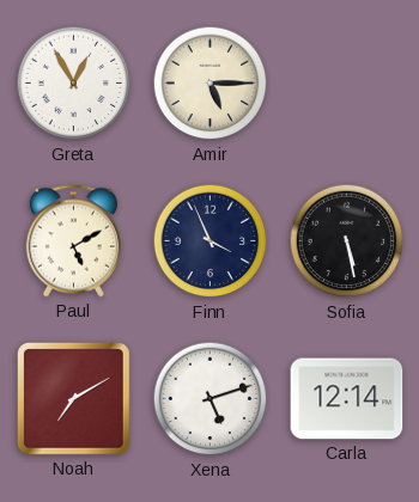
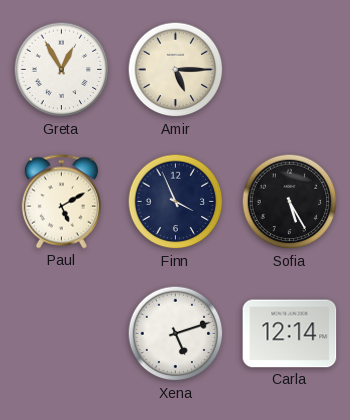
Sofia: 5:28 -> 5:25 (290, 202)
Noah: 7:10 -> none (73, 398)
